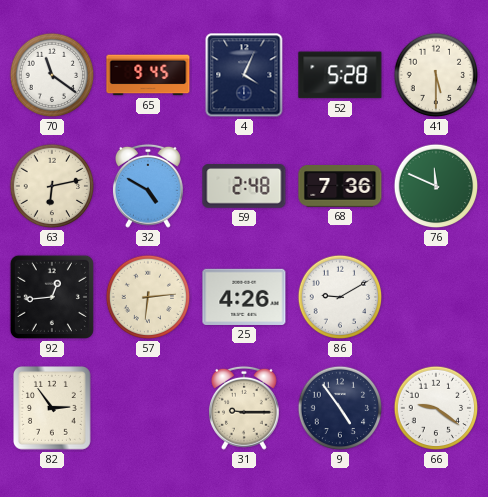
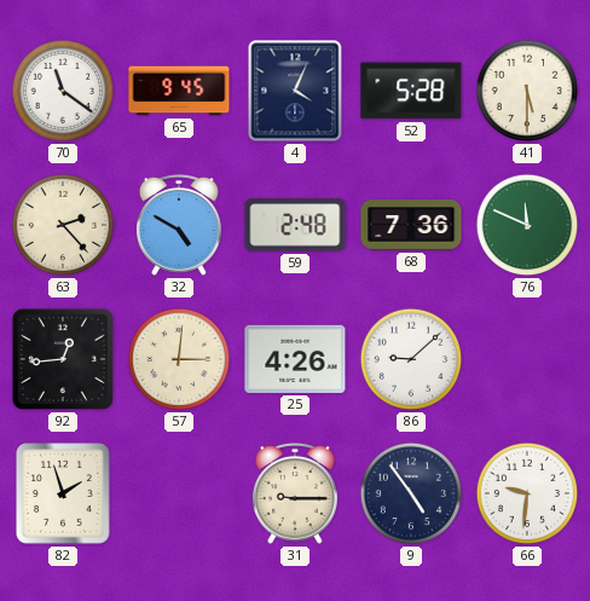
63: 6:13 -> 2:23 (63, 225)
57: 6:14 -> 3:01 (179, 359)
86: 9:10 -> 9:08 (411, 359)
82: 2:54 -> 1:57 (64, 495)
66: 9:21 -> 9:31 (527, 493)
